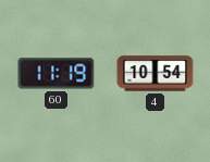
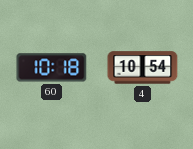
60: 11:19 -> 10:18 (52, 68)
